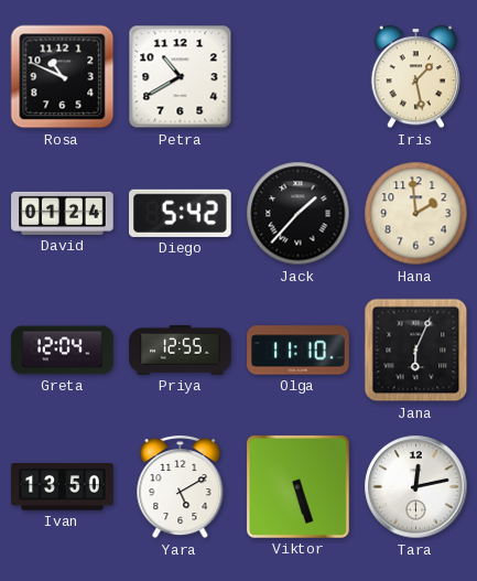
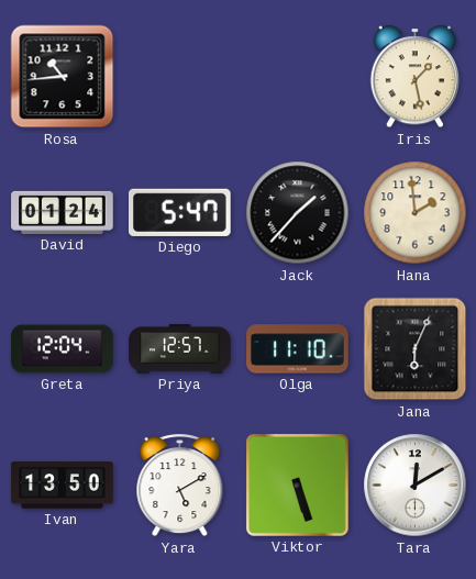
Rosa: 10:49 -> 10:44 (63, 77)
Petra: 10:40 -> none (181, 77)
Diego: 5:42 -> 5:47 (180, 212)
Priya: 12:55 -> 12:57 (180, 349)
Tara: 12:13 -> 12:10 (416, 486)
